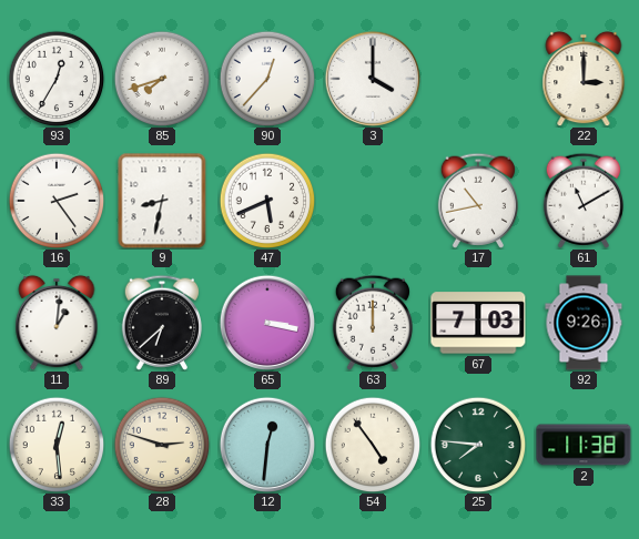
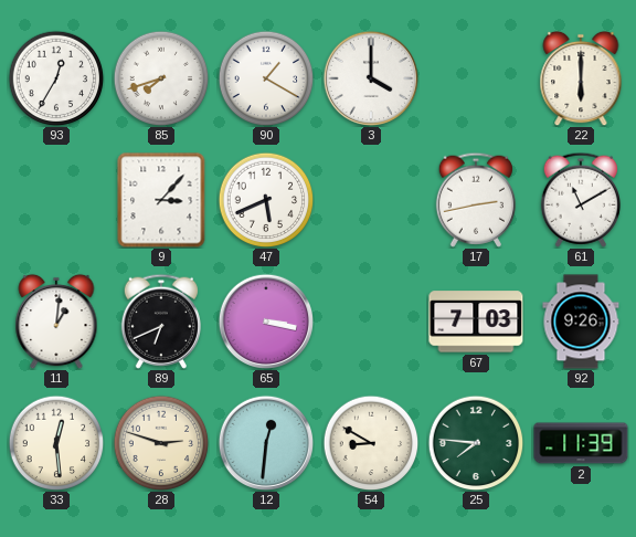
90: 12:37 -> 1:20 (266, 78)
22: 3:00 -> 6:00 (581, 78)
16: 2:24 -> none (57, 201)
9: 8:32 -> 3:07 (161, 200)
17: 10:43 -> 2:43 (476, 200)
89: 6:38 -> 6:41 (161, 322)
63: 12:00 -> none (373, 323)
54: 4:54 -> 8:50 (371, 443)
2: 11:38 -> 11:39 (581, 443)
